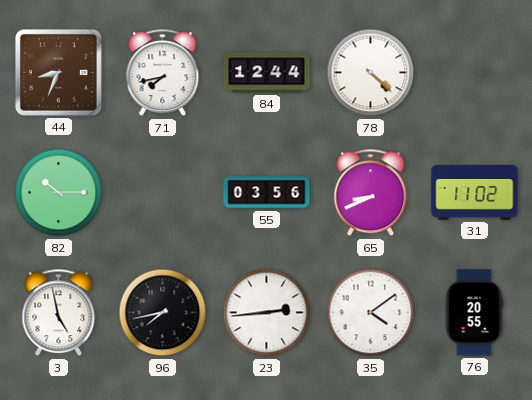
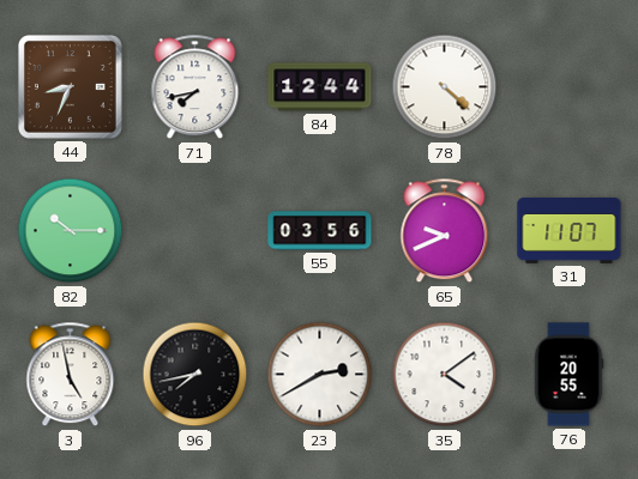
65: 8:41 -> 9:41 (445, 231)
31: 11:02 -> 11:07 (570, 231)
23: 2:44 -> 2:40 (320, 375)
